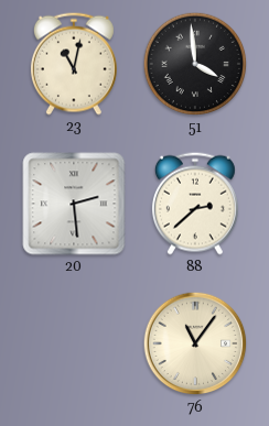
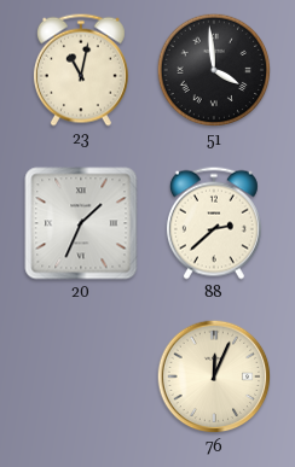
20: 2:29 -> 1:34 (81, 223)
76: 11:06 -> 12:04 (214, 376)
